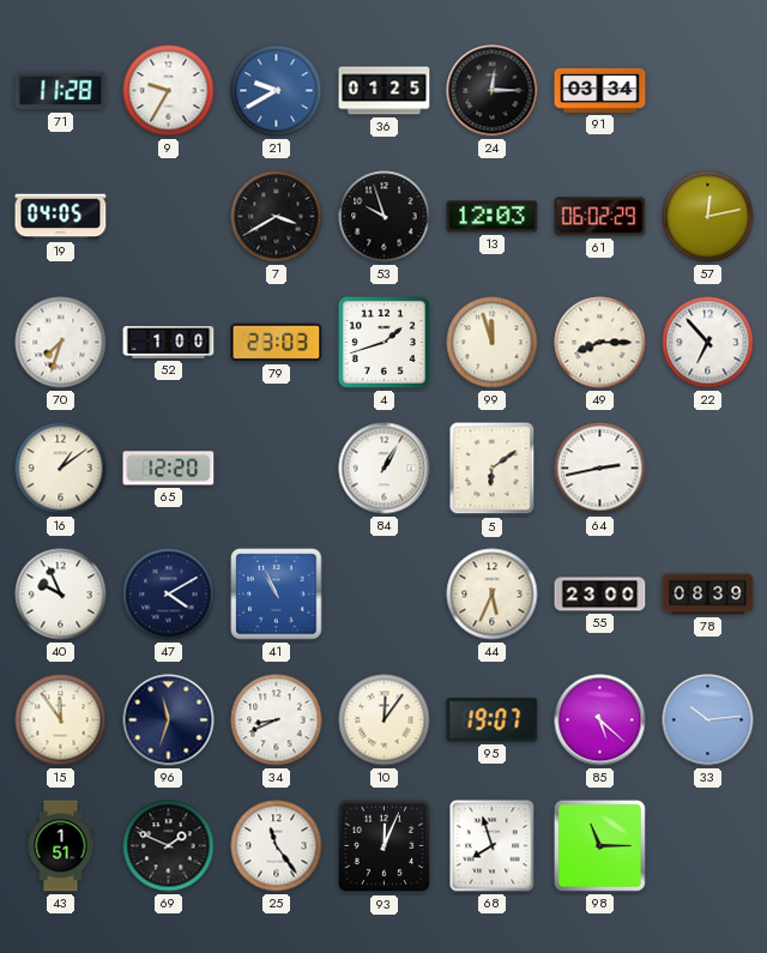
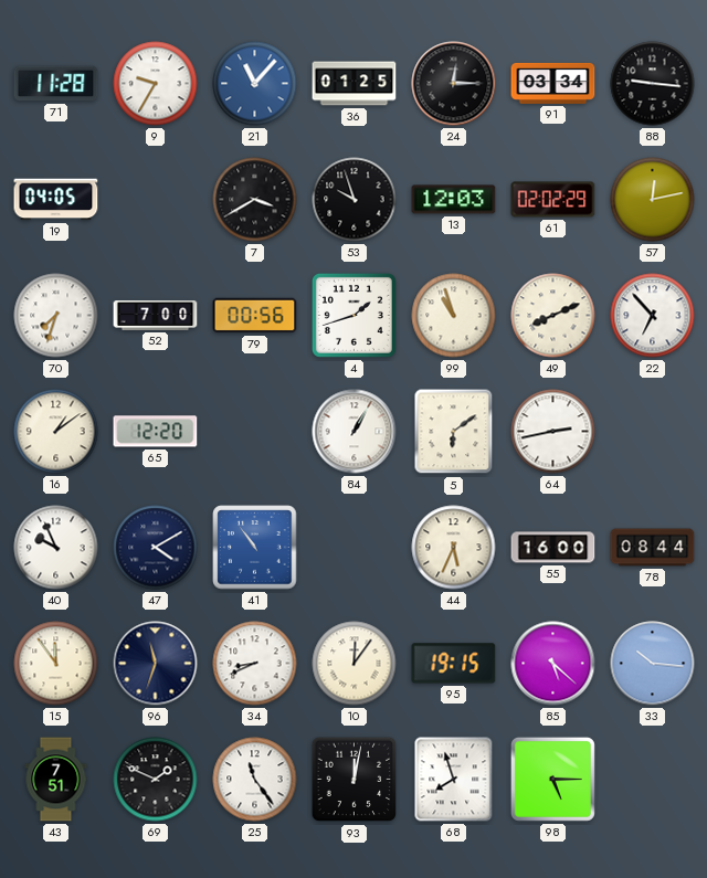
21: 9:40 -> 11:07 (255, 84)
88: none -> 9:16 (653, 84)
61: 06:02 -> 02:02 (553, 200)
52: 1:00 -> 7:00 (156, 316)
79: 23:03 -> 00:56 (255, 316)
99: 11:57 -> 10:57 (454, 316)
49: 8:15 -> 8:11 (553, 316)
41: 10:56 -> 10:54 (255, 548)
55: 23:00 -> 16:00 (553, 548)
78: 08:39 -> 08:44 (653, 548)
95: 19:07 -> 19:15 (454, 664)
33: 10:14 -> 10:16 (653, 664)
43: 1:51 -> 7:51 (56, 780)
93: 12:04 -> 12:02 (355, 780)
98: 11:15 -> 5:15 (552, 779)
